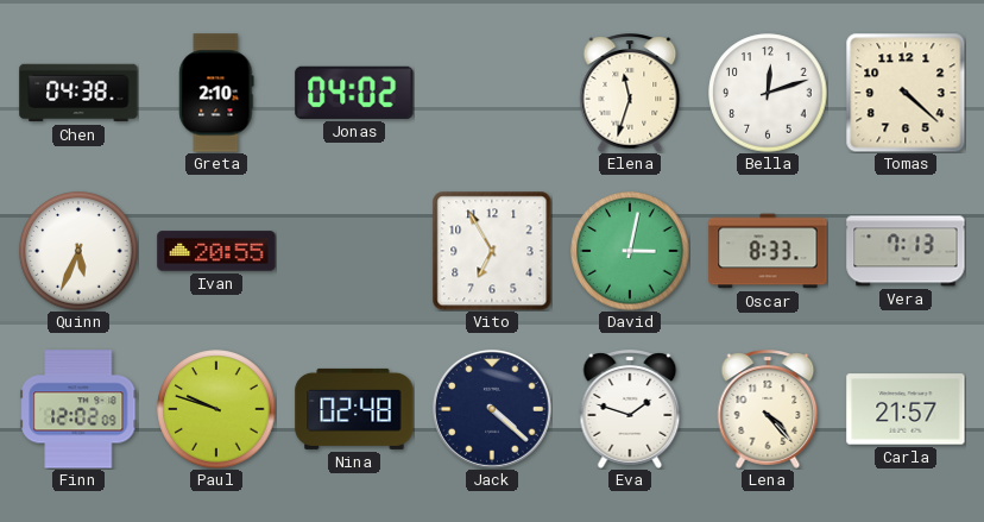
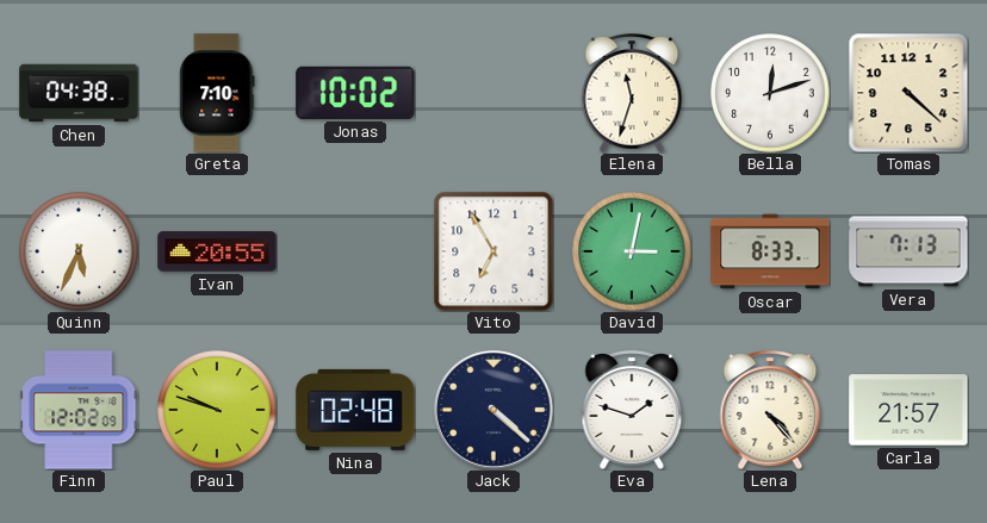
Greta: 2:10 -> 7:10 (217, 93)
Jonas: 04:02 -> 10:02 (355, 93)
